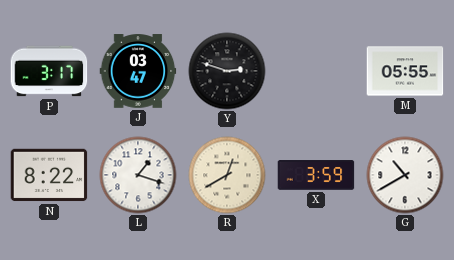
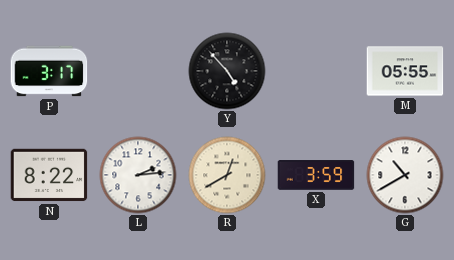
J: 03:47 -> none (138, 71)
Y: 2:48 -> 4:53 (227, 71)
L: 1:18 -> 2:14 (138, 175)
